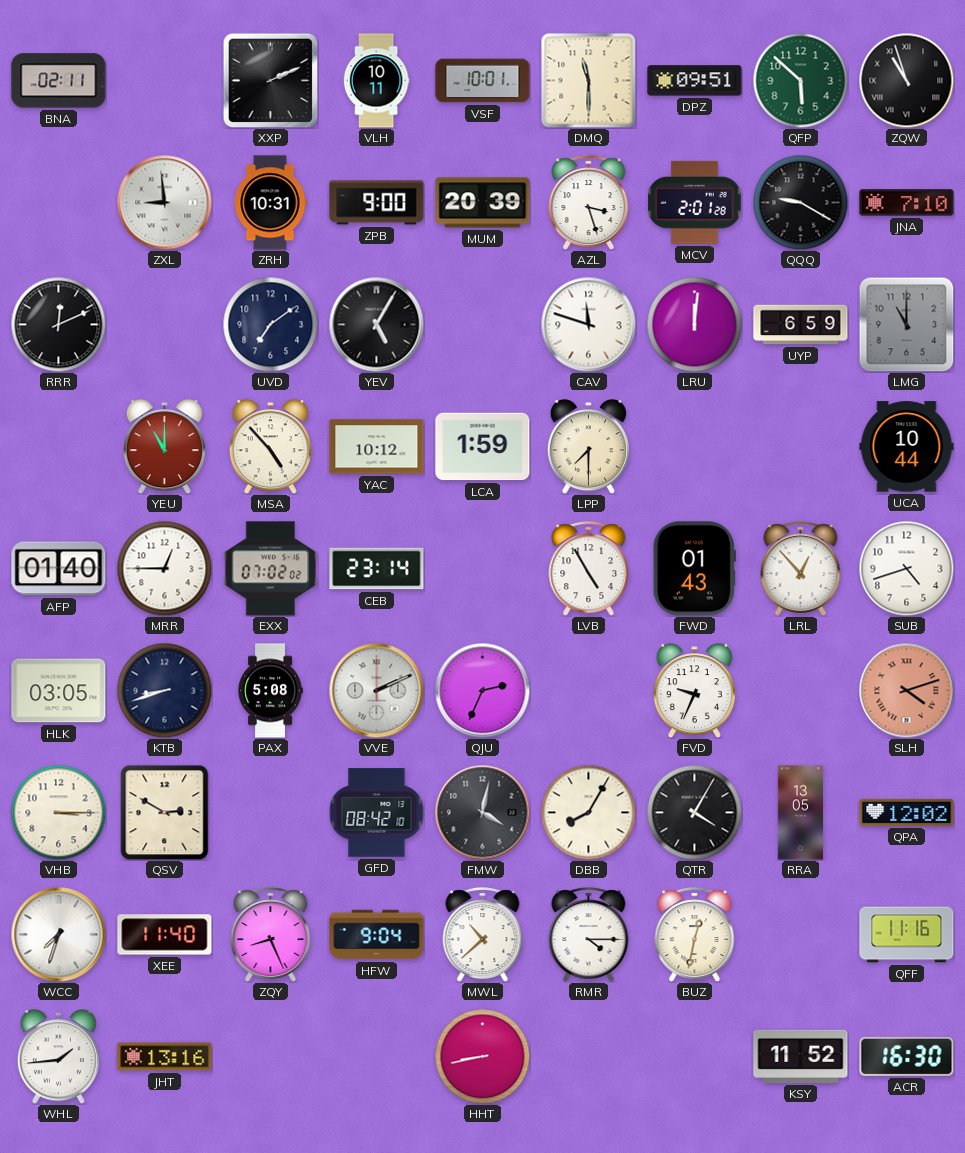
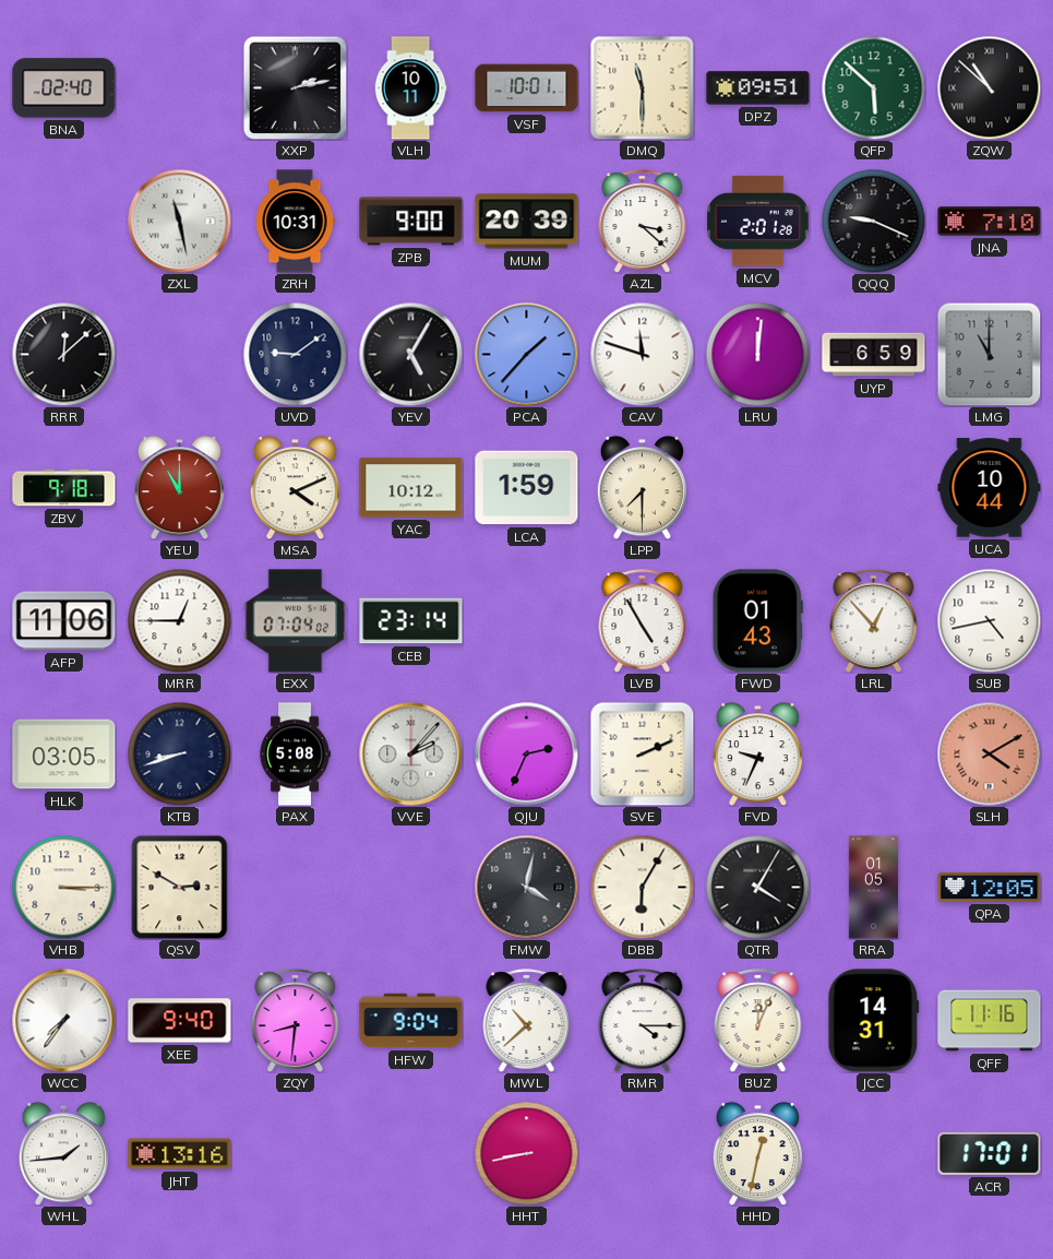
BNA: 02:11 -> 02:40 (64, 88)
XXP: 2:11 -> 2:13 (295, 87)
ZQW: 10:57 -> 10:52 (989, 87)
ZXL: 8:59 -> 11:28 (179, 221)
AZL: 3:27 -> 3:22 (643, 222)
QQQ: 9:20 -> 9:19 (873, 221)
RRR: 12:11 -> 12:08 (63, 354)
UVD: 7:09 -> 9:09 (295, 354)
PCA: none -> 1:37 (526, 354)
ZBV: none -> 9:18 (64, 488)
MSA: 4:53 -> 4:11 (295, 488)
AFP: 01:40 -> 11:06 (64, 621)
EXX: 07:02 -> 07:04 (296, 621)
SUB: 4:42 -> 4:43 (989, 620)
VVE: 2:11 -> 2:07 (410, 753)
SVE: none -> 2:11 (642, 753)
SLH: 4:12 -> 4:10 (989, 753)
GFD: 08:42 -> none (376, 813)
DBB: 8:05 -> 6:05 (642, 887)
RRA: 13:05 -> 01:05 (873, 888)
QPA: 12:02 -> 12:05 (990, 887)
WCC: 7:33 -> 7:36 (63, 1020)
XEE: 11:40 -> 9:40 (180, 1021)
ZQY: 8:26 -> 8:31 (296, 1021)
BUZ: 12:32 -> 12:04 (758, 1021)
JCC: none -> 14:31 (874, 1021)
HHD: none -> 12:32 (757, 1154)
KSY: 11:52 -> none (801, 1056)
ACR: 16:30 -> 17:01 (990, 1153)
